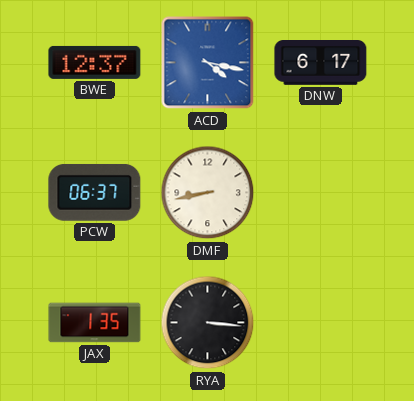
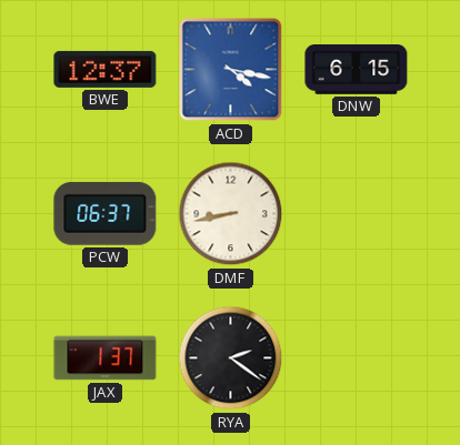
DNW: 6:17 -> 6:15 (357, 70)
JAX: 1:35 -> 1:37 (106, 358)
RYA: 3:16 -> 2:21 (231, 358)
